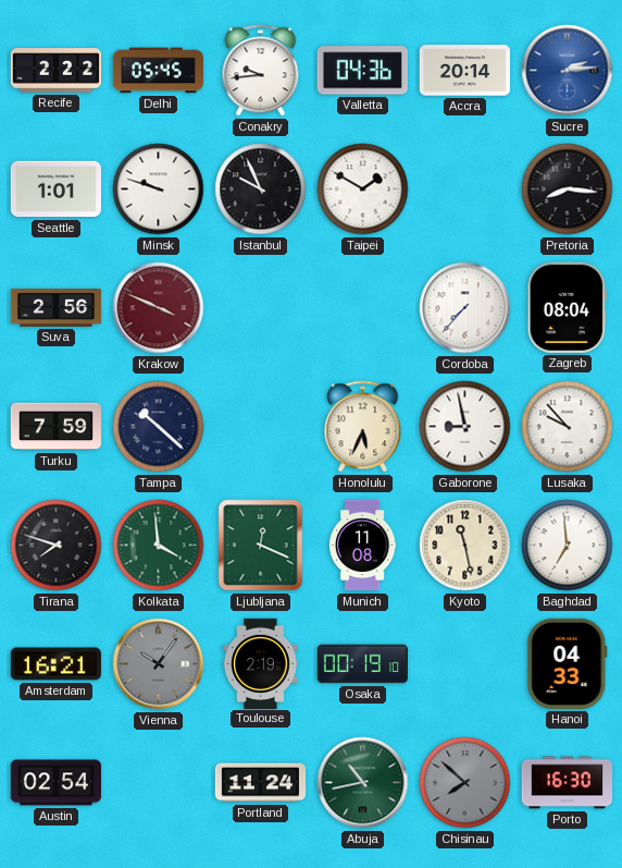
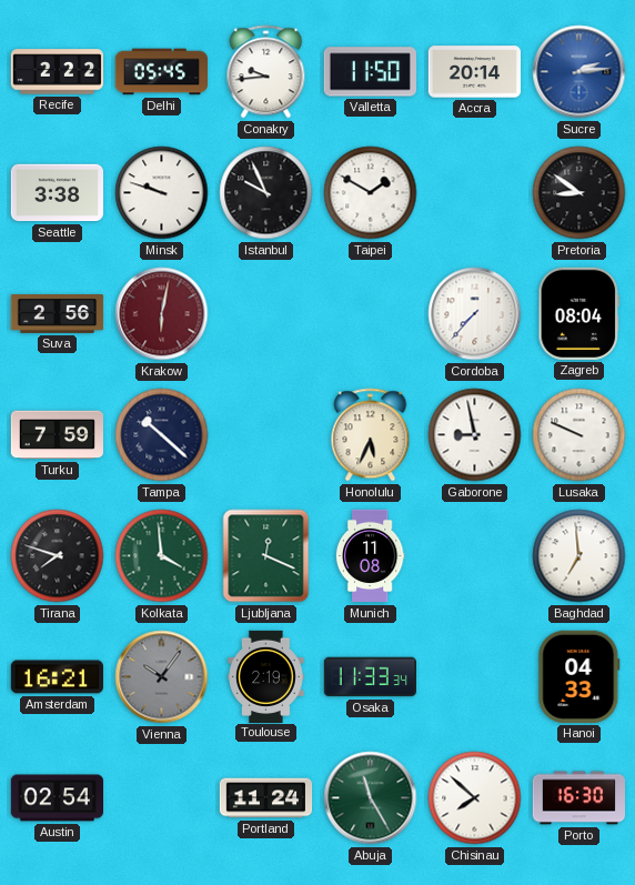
Valletta: 04:36 -> 11:50 (370, 72)
Seattle: 1:01 -> 3:38 (57, 193)
Pretoria: 8:16 -> 8:51 (579, 193)
Krakow: 3:49 -> 6:02 (162, 314)
Lusaka: 9:53 -> 9:49 (579, 435)
Kyoto: 11:28 -> none (465, 546)
Osaka: 00:19 -> 11:33 (370, 677)
Abuja: 10:43 -> 11:25 (371, 798)
Chisinau dial: grey -> white (475, 798)
